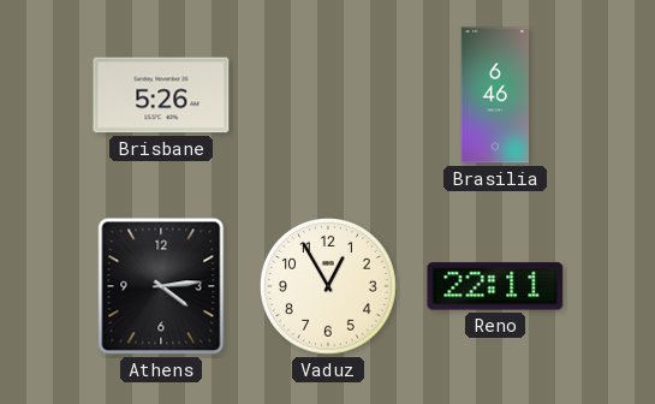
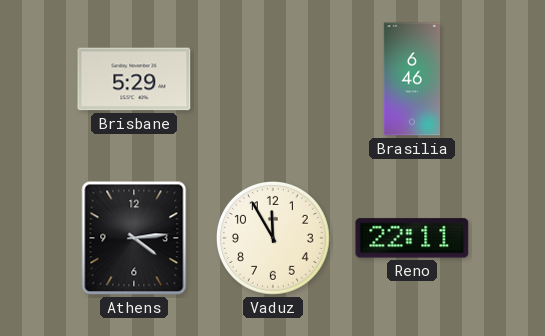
Brisbane: 5:26 -> 5:29 (134, 79)
Vaduz: 12:55 -> 11:55 (274, 239)
